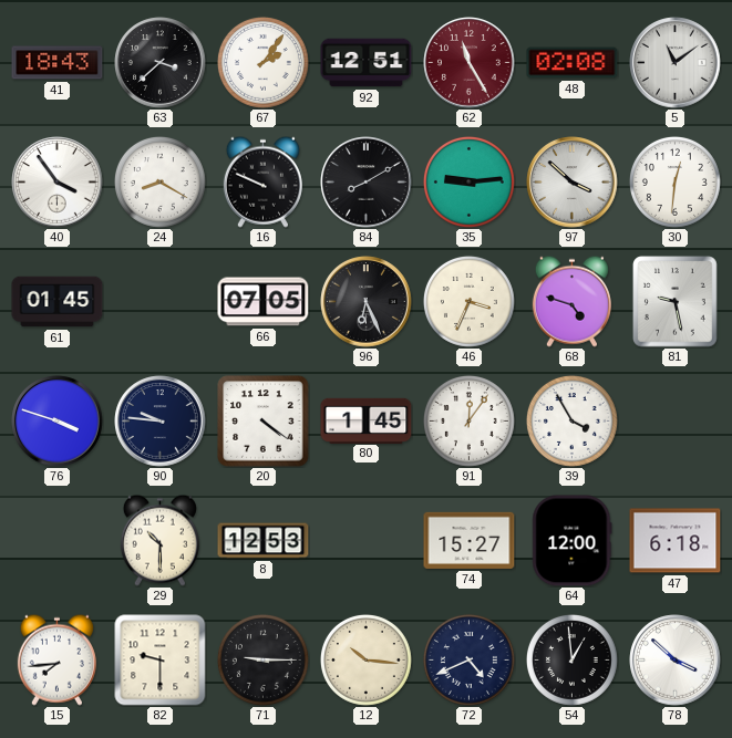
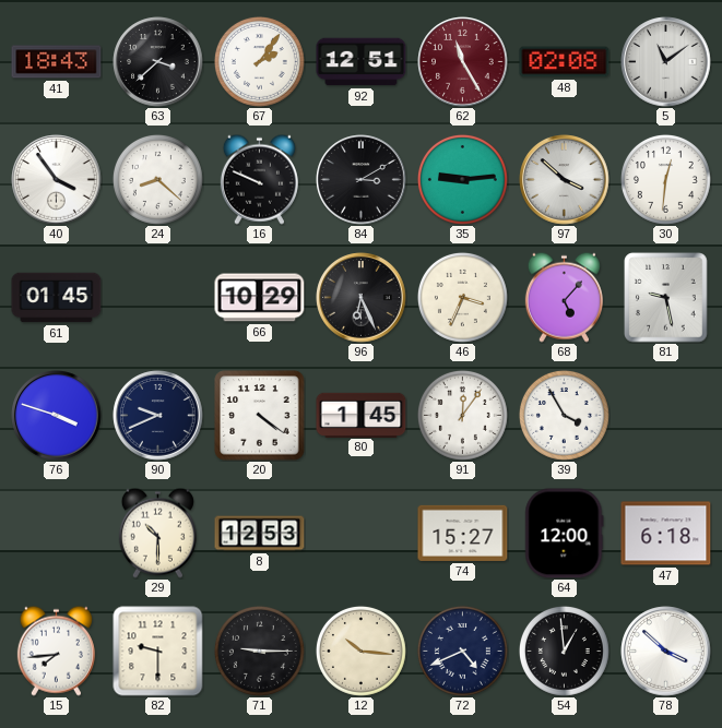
24: 8:20 -> 8:22 (157, 179)
84: 8:10 -> 3:10 (362, 180)
66: 07:05 -> 10:29 (260, 298)
68: 4:48 -> 5:07 (564, 297)
90: 9:46 -> 9:41 (158, 416)
